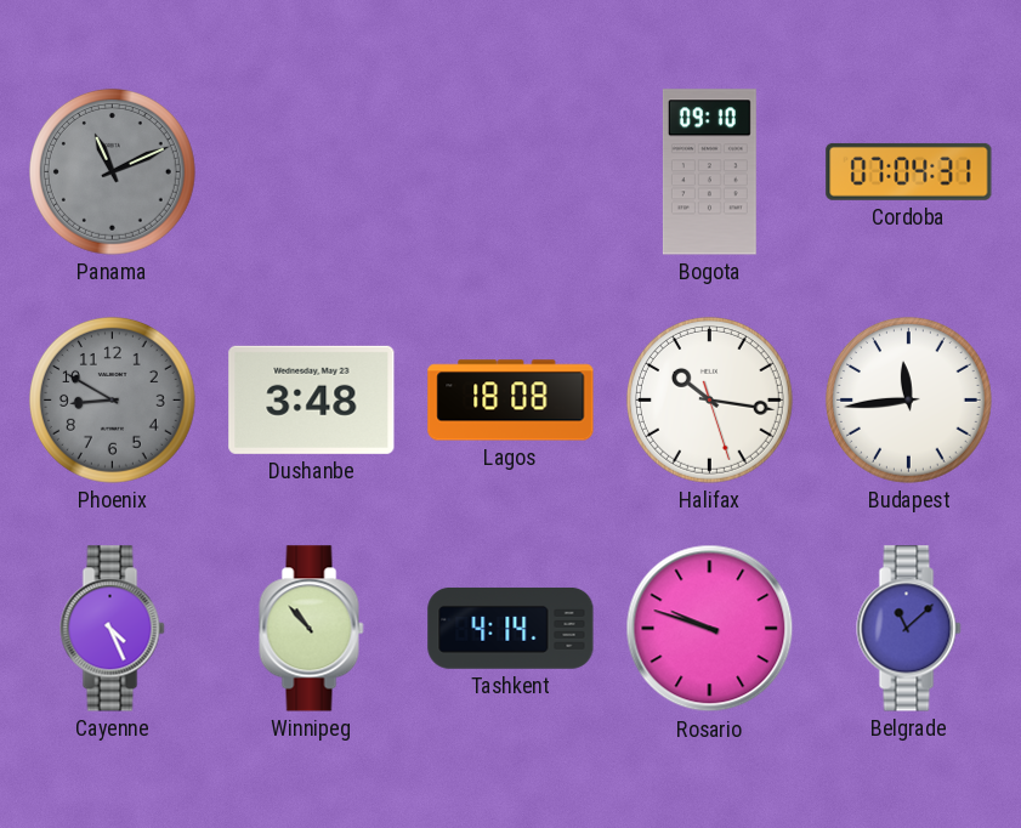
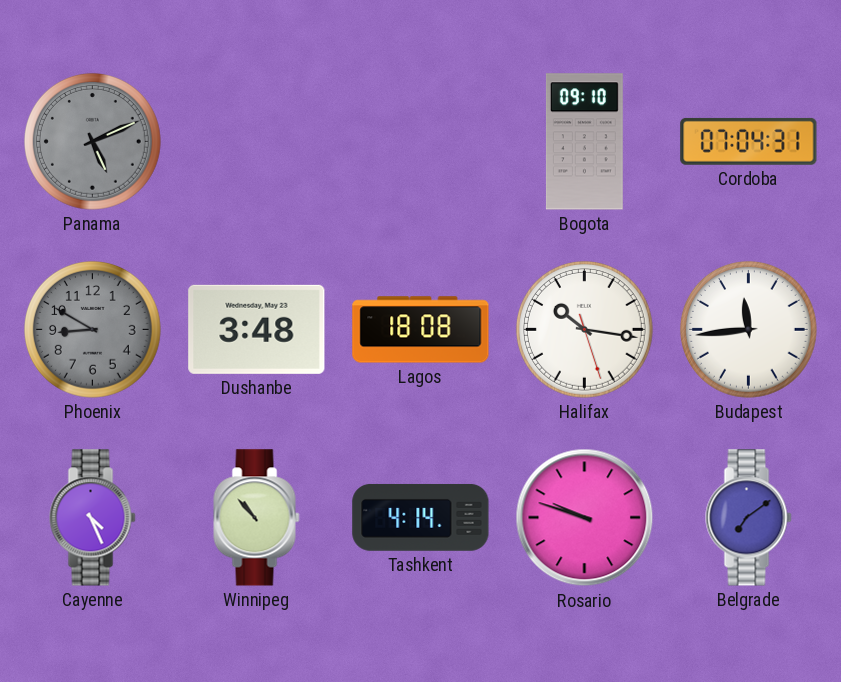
Panama: 11:11 -> 5:11 (92, 141)
Belgrade: 11:08 -> 7:09 (749, 518)
